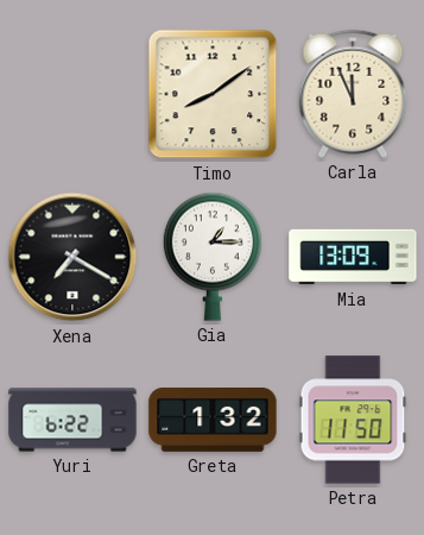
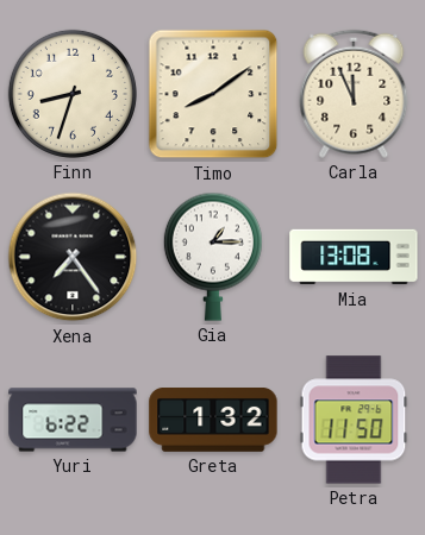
Finn: none -> 8:33 (73, 94)
Xena: 7:20 -> 7:24 (73, 257)
Mia: 13:09 -> 13:08 (354, 257)
